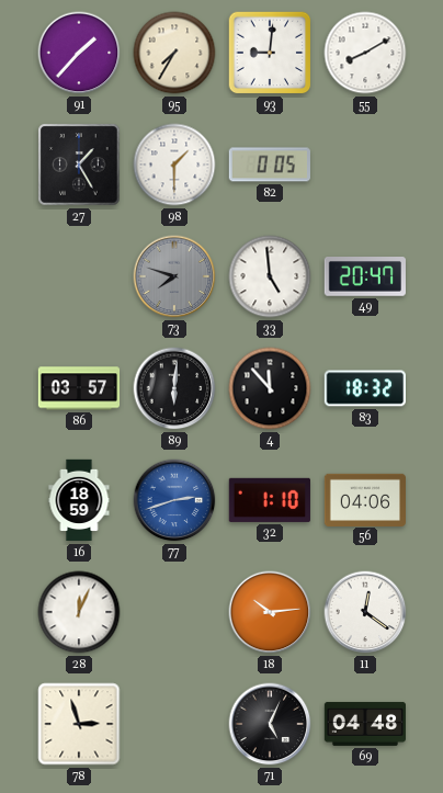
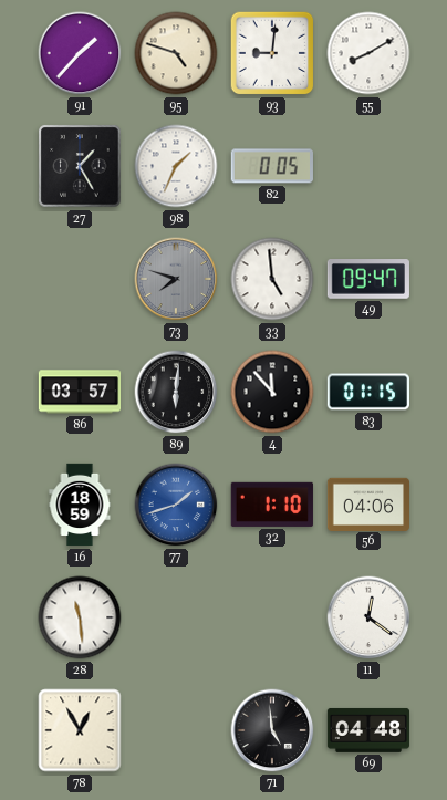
95: 7:35 -> 4:48 (176, 53)
98: 1:30 -> 1:34 (176, 166)
49: 20:47 -> 09:47 (368, 280)
83: 18:32 -> 01:15 (367, 392)
77: 2:42 -> 1:42 (176, 505)
28: 12:04 -> 11:29 (80, 617)
18: 10:14 -> none (270, 612)
78: 2:57 -> 12:55 (80, 730)
71: 5:04 -> 4:59 (272, 730)
